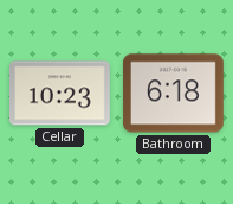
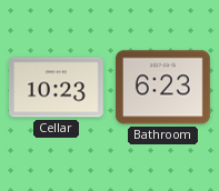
Bathroom: 6:18 -> 6:23 (163, 88)
